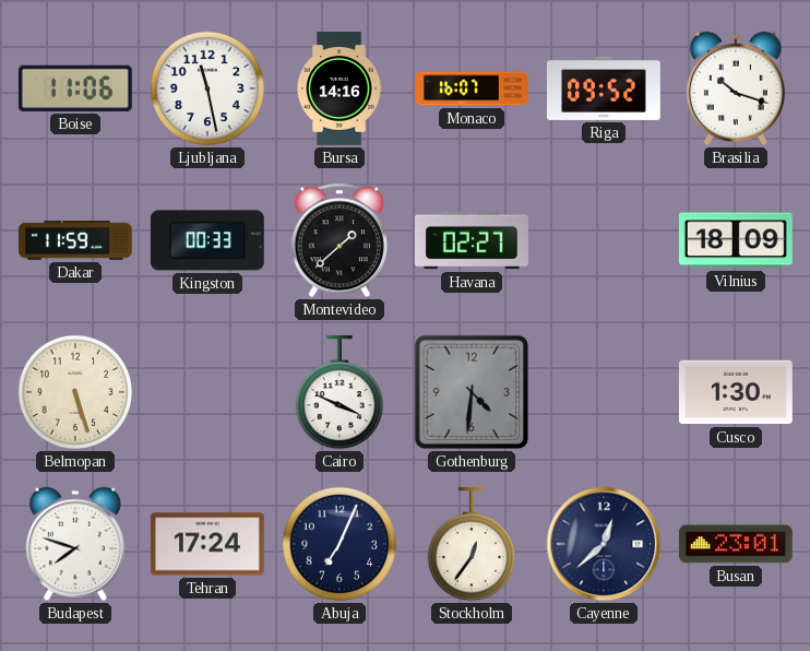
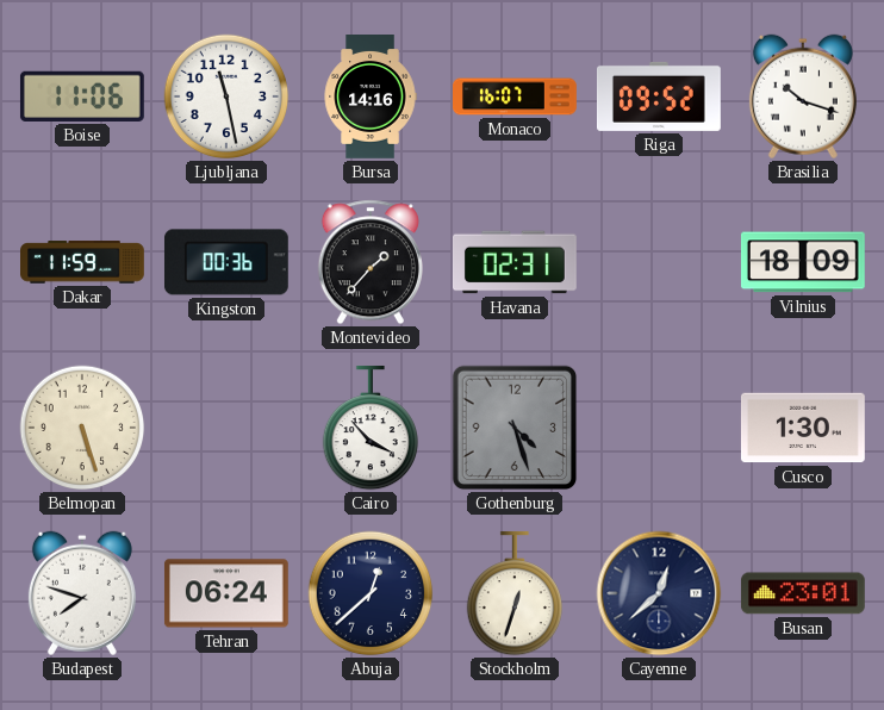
Kingston: 00:33 -> 00:36 (226, 262)
Montevideo: 1:38 -> 1:37 (371, 262)
Havana: 02:27 -> 02:31 (516, 262)
Cairo: 3:49 -> 3:53 (369, 428)
Gothenburg: 4:31 -> 4:27 (515, 428)
Tehran: 17:24 -> 06:24 (226, 593)
Abuja: 7:04 -> 12:38 (371, 593)
Stockholm: 12:36 -> 12:33 (513, 593)
